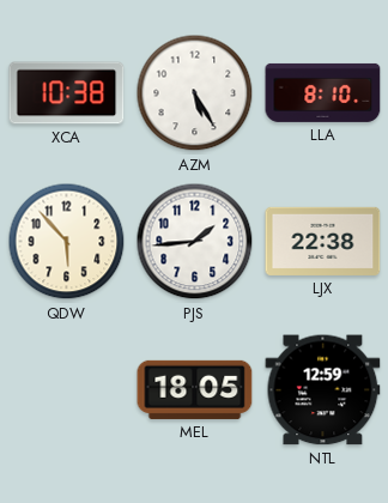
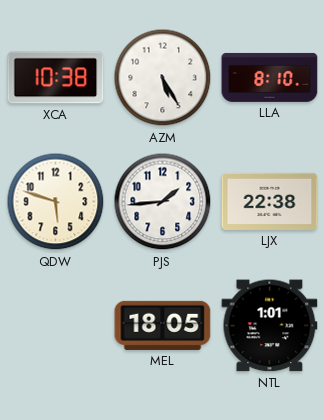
QDW: 5:53 -> 5:48 (56, 202)
NTL: 12:59 -> 1:01 (270, 326)
